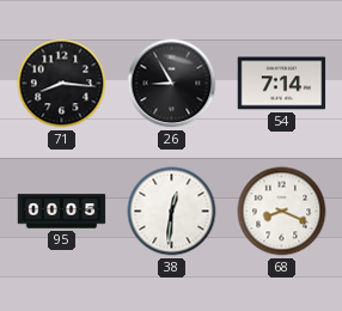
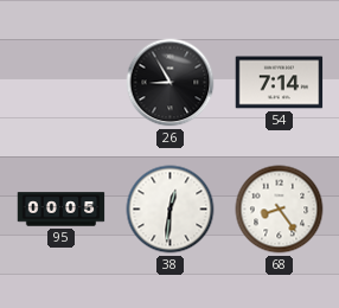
71: 8:16 -> none (62, 84)
68: 8:19 -> 8:24 (280, 210)
